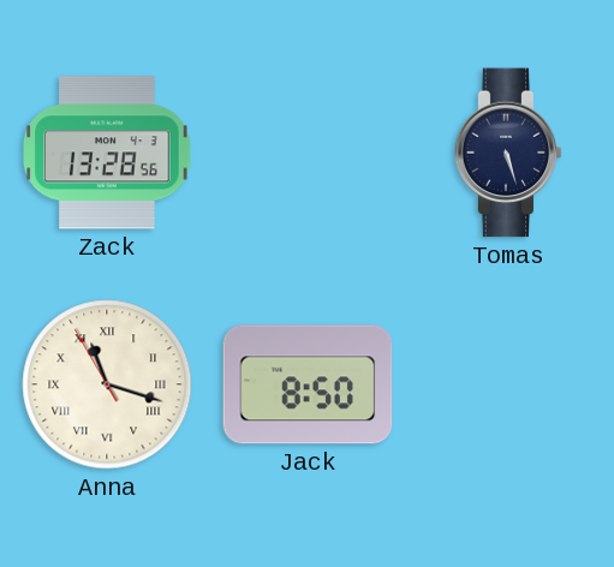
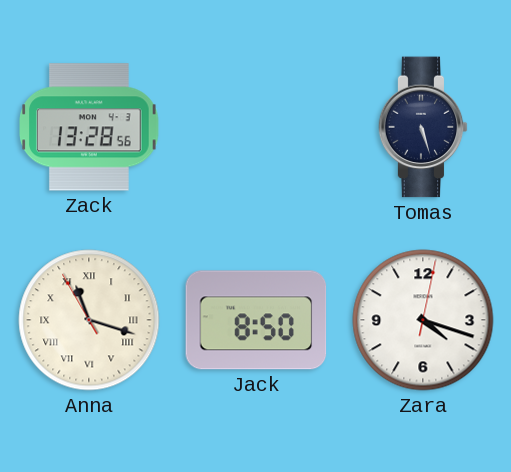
Zara: none -> 4:18 (423, 320)
